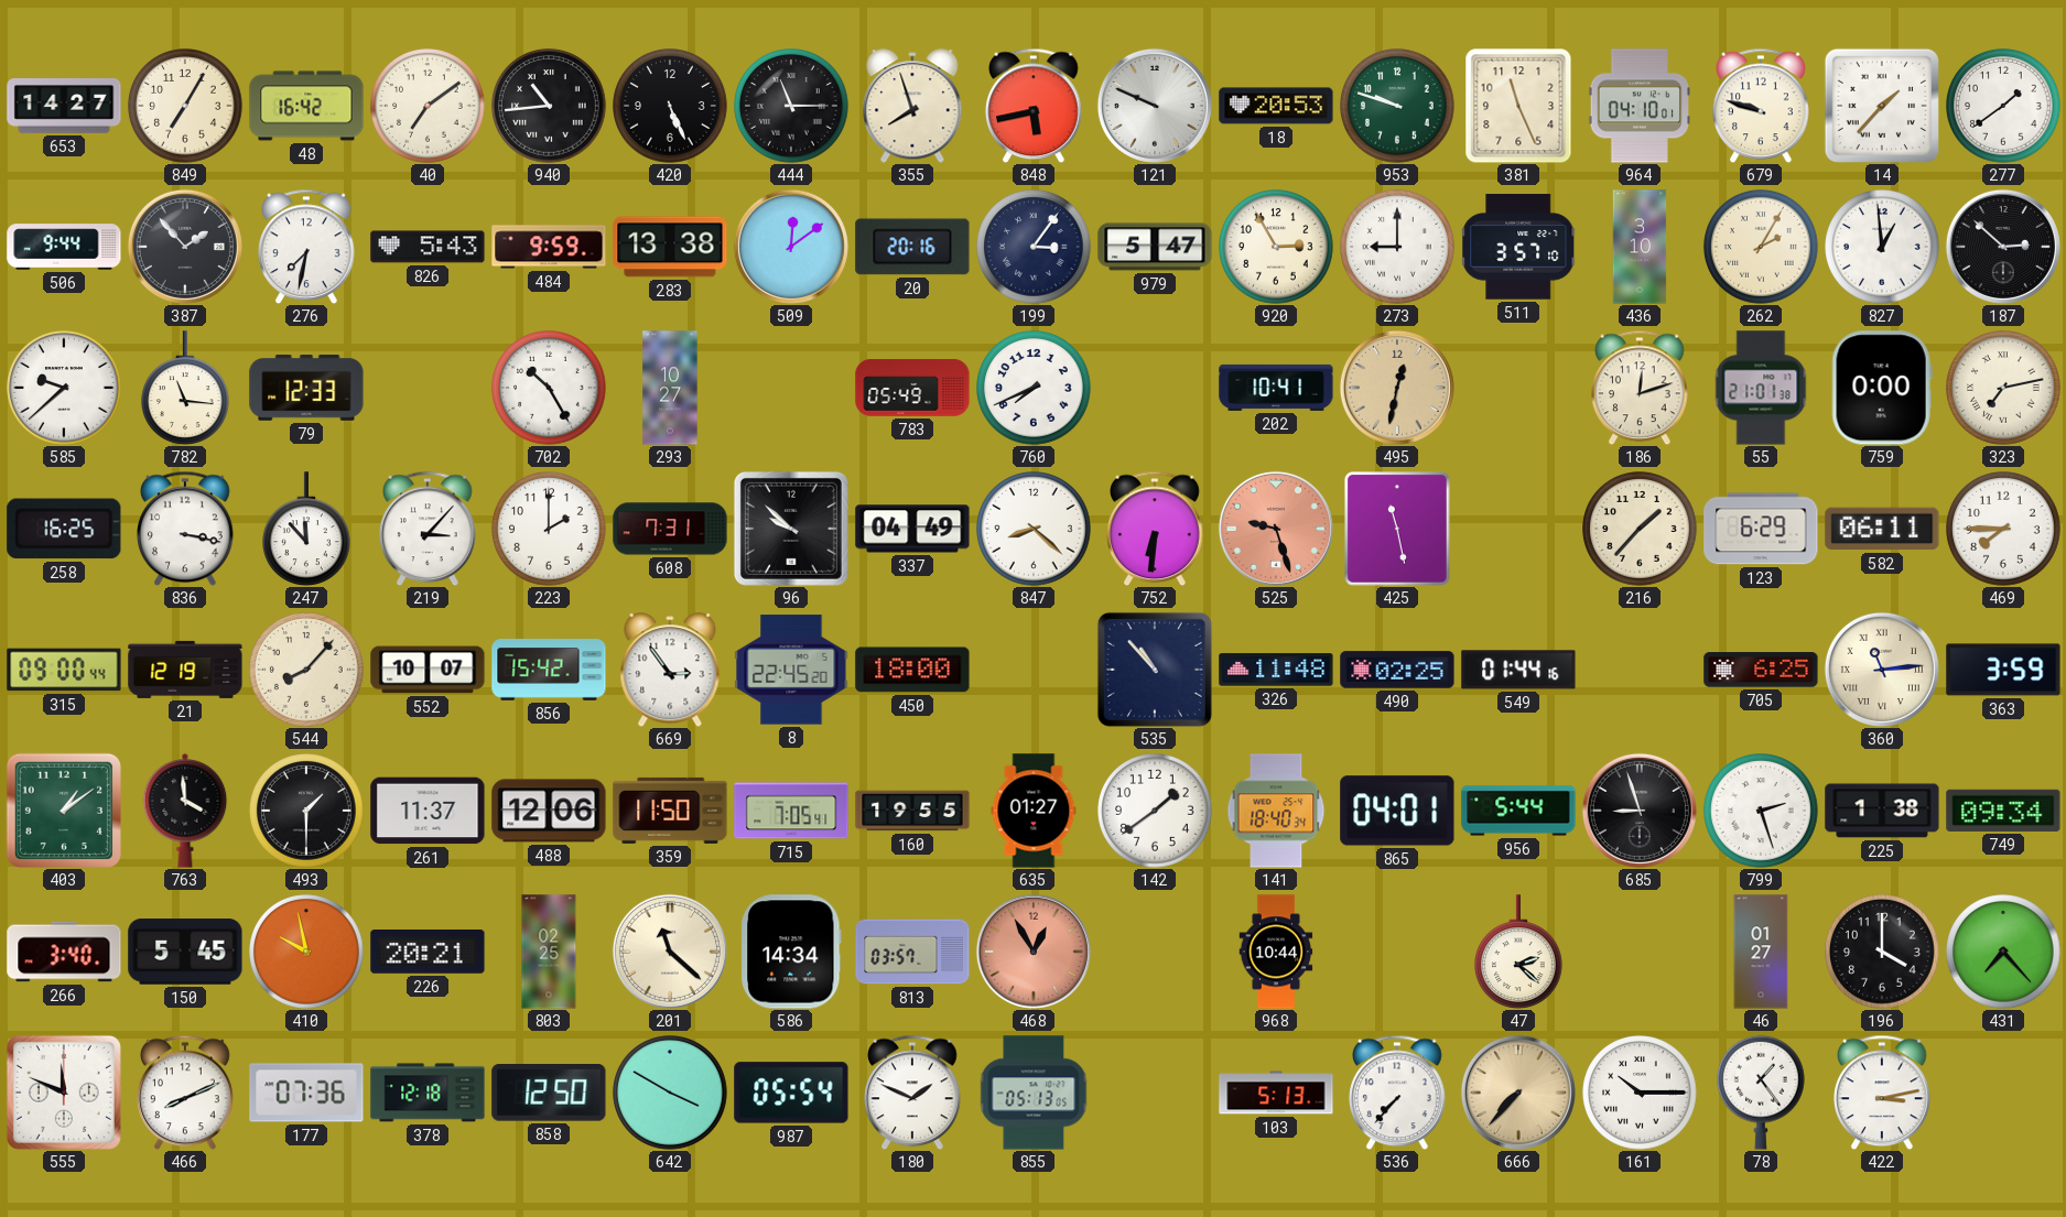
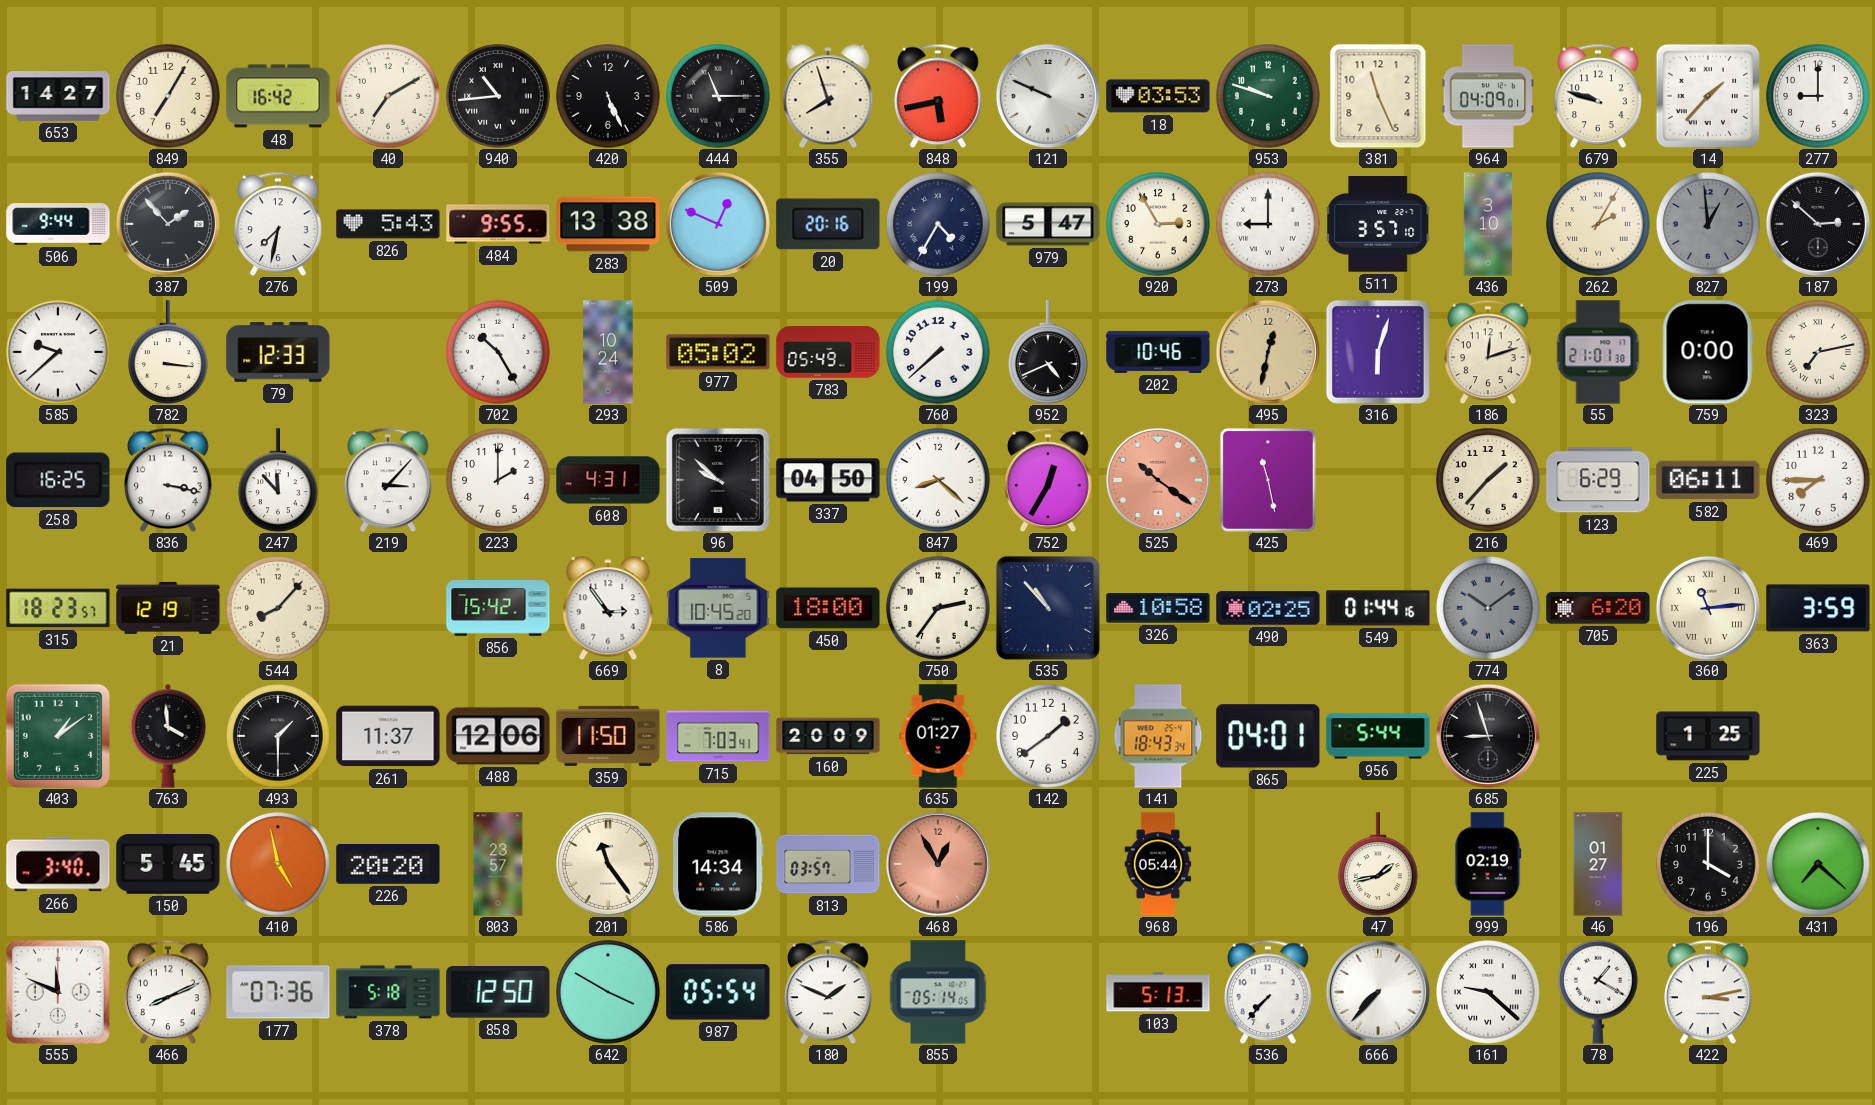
40: 7:09 -> 7:10 (388, 96)
18: 20:53 -> 03:53 (1158, 96)
964: 04:10 -> 04:09 (1487, 96)
277: 1:39 -> 9:00 (1818, 96)
484: 9:59 -> 9:55 (498, 224)
509: 12:09 -> 12:49 (718, 224)
199: 3:06 -> 4:35 (938, 224)
827 dial: white -> grey (1708, 224)
782: 11:16 -> 3:16 (169, 352)
293: 10:27 -> 10:24 (608, 352)
977: none -> 05:02 (718, 352)
760: 7:41 -> 7:38 (938, 352)
952: none -> 4:41 (1049, 352)
202: 10:41 -> 10:46 (1158, 352)
316: none -> 6:03 (1378, 352)
608: 7:31 -> 4:31 (608, 480)
337: 04:49 -> 04:50 (828, 480)
752: 6:31 -> 12:35 (1048, 480)
525: 9:27 -> 10:21 (1158, 480)
315: 09:00 -> 18:23 (58, 608)
552: 10:07 -> none (428, 670)
8: 22:45 -> 10:45 (718, 608)
750: none -> 2:36 (938, 608)
326: 11:48 -> 10:58 (1158, 608)
774: none -> 10:09 (1488, 608)
705: 6:25 -> 6:20 (1598, 608)
715: 7:05 -> 7:03 (718, 736)
160: 19:55 -> 20:09 (828, 736)
141: 18:40 -> 18:43 (1158, 736)
799: 2:27 -> none (1761, 811)
225: 1:38 -> 1:25 (1708, 736)
749: 09:34 -> none (2003, 811)
410: 9:58 -> 4:58 (278, 864)
226: 20:21 -> 20:20 (388, 864)
803: 02:25 -> 23:57 (498, 864)
201: 11:22 -> 11:24 (608, 864)
968: 10:44 -> 05:44 (1158, 864)
47: 2:22 -> 1:43 (1379, 864)
999: none -> 02:19 (1488, 864)
431: 7:23 -> 7:22 (1818, 864)
378: 12:18 -> 5:18 (388, 992)
855: 05:13 -> 05:14 (938, 992)
666 dial: champagne -> white (1378, 992)
161: 10:15 -> 9:22 (1488, 992)
78: 1:24 -> 1:20 (1599, 992)
